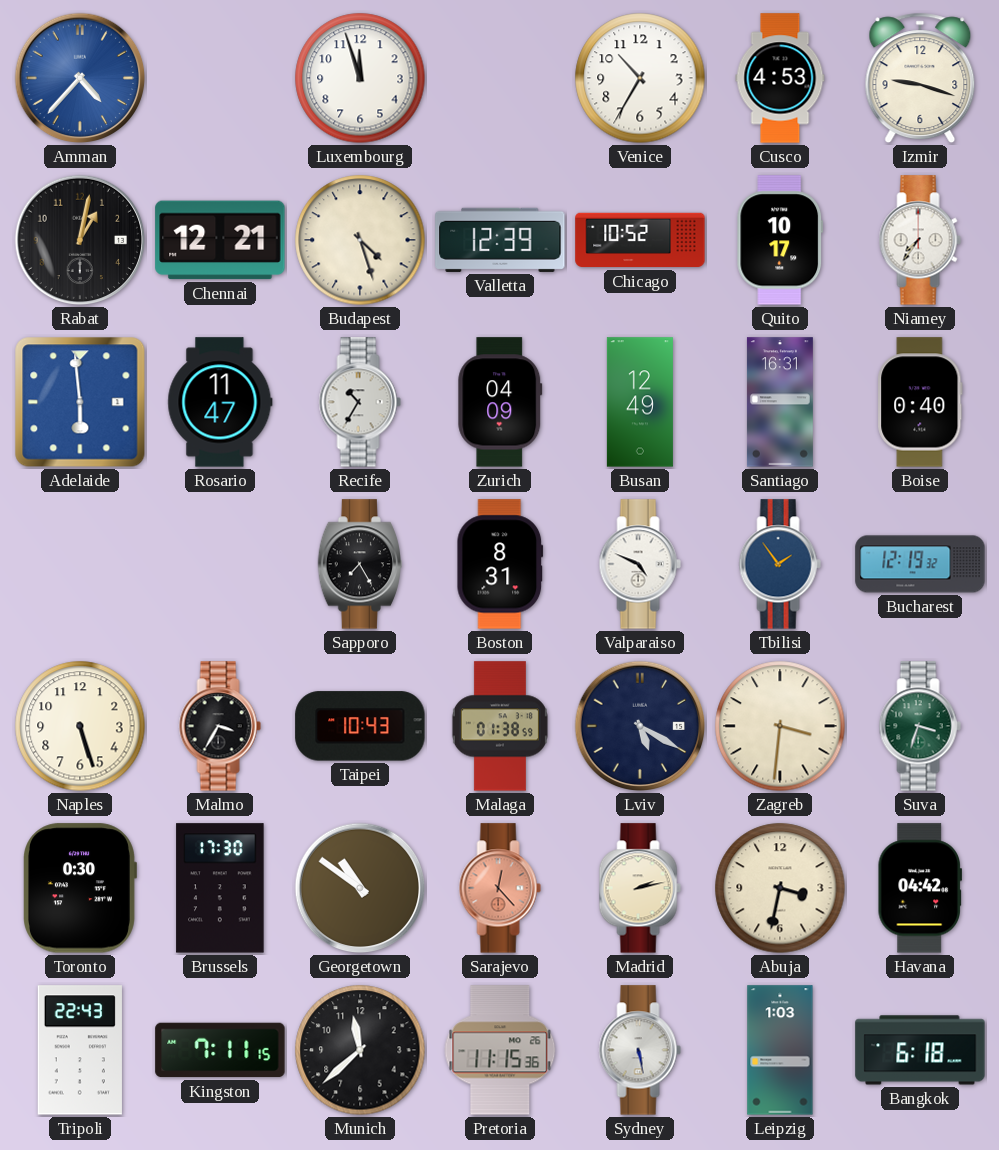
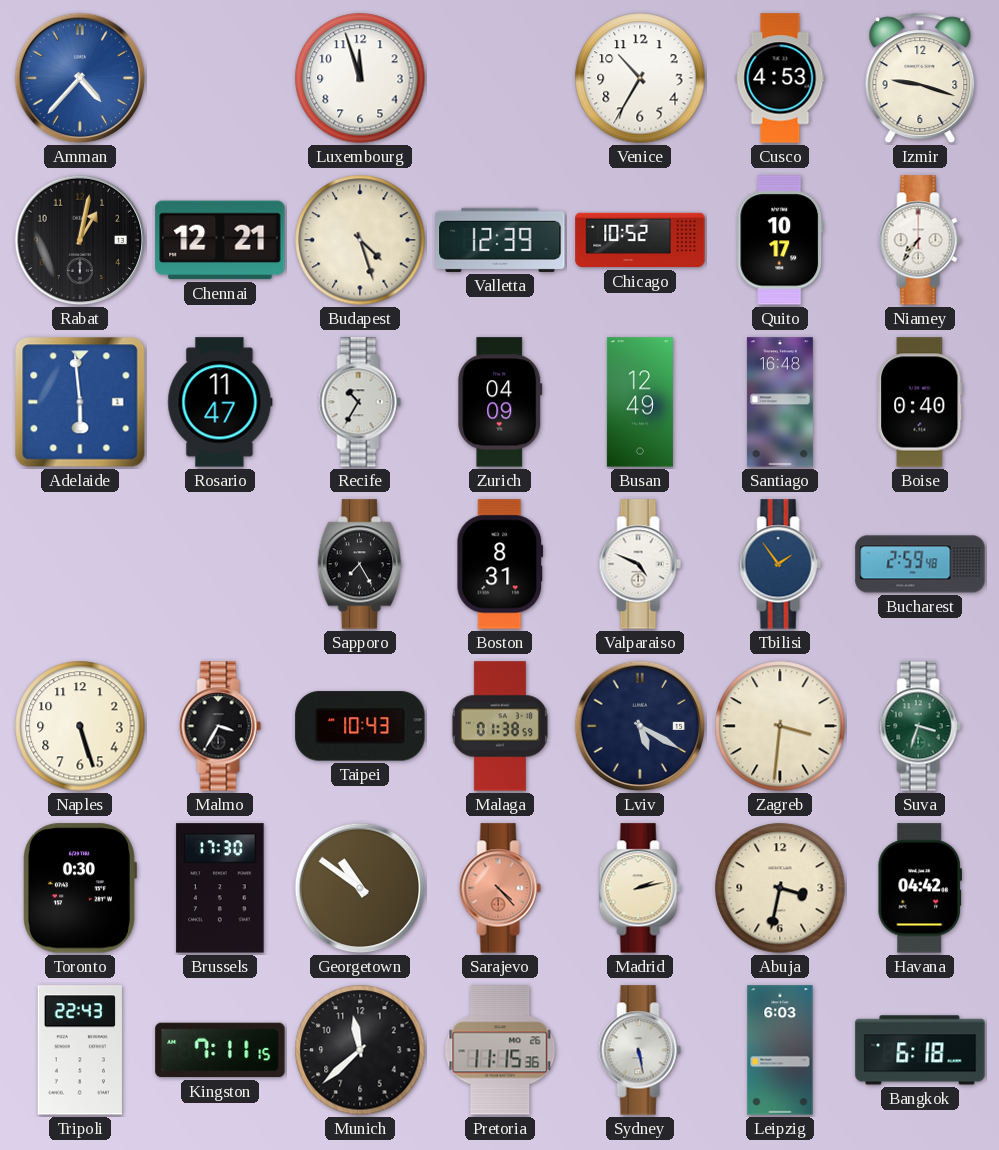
Santiago: 16:31 -> 16:48 (780, 402)
Bucharest: 12:19 -> 2:59 (920, 564)
Sarajevo: 12:23 -> 4:23 (500, 888)
Leipzig: 1:03 -> 6:03 (780, 1050)
